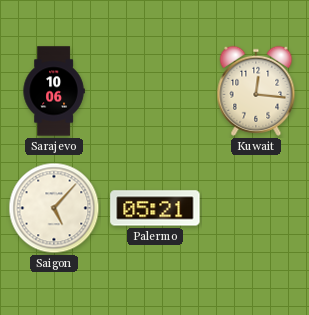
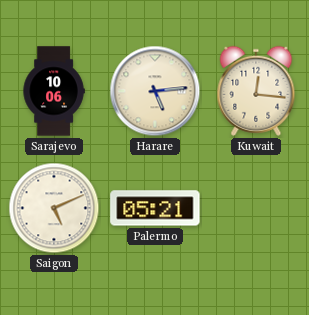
Harare: none -> 5:14 (155, 91)
Saigon: 5:07 -> 5:11 (54, 208)
